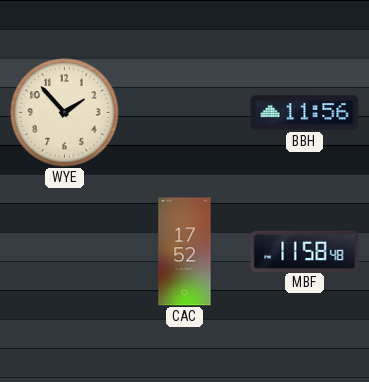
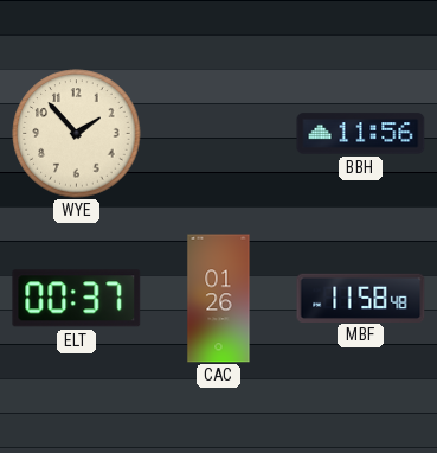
ELT: none -> 00:37 (77, 299)
CAC: 17:52 -> 01:26 (219, 299)
